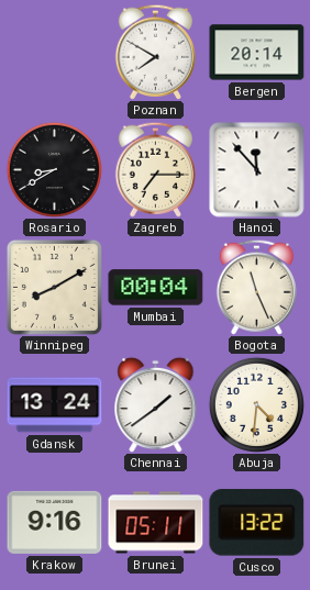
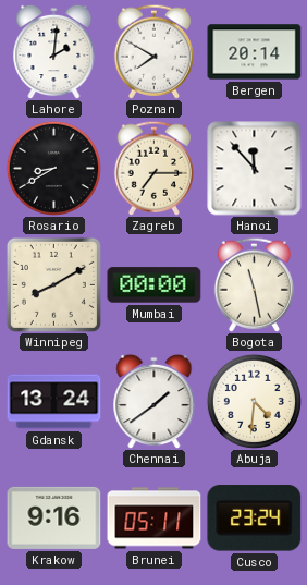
Lahore: none -> 2:01 (54, 51)
Mumbai: 00:04 -> 00:00 (155, 285)
Bogota: 11:26 -> 11:28 (254, 284)
Cusco: 13:22 -> 23:24 (255, 519)
